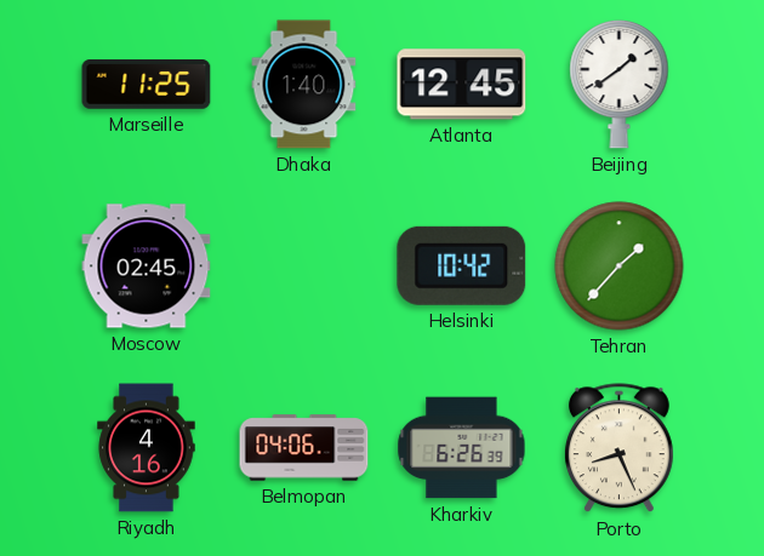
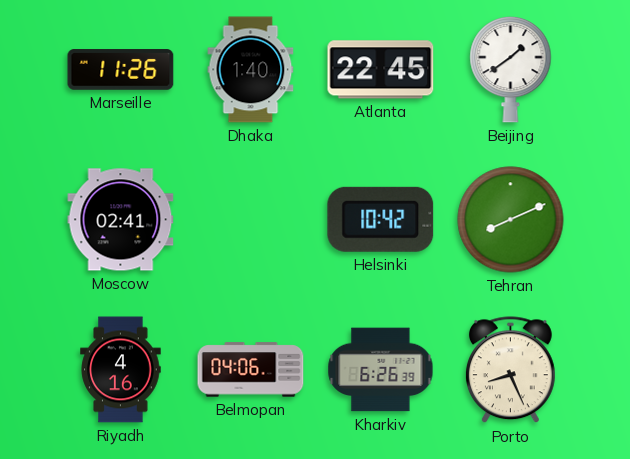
Marseille: 11:25 -> 11:26 (121, 70)
Atlanta: 12:45 -> 22:45 (381, 70)
Moscow: 02:45 -> 02:41 (121, 220)
Tehran: 1:37 -> 8:11 (511, 220)
